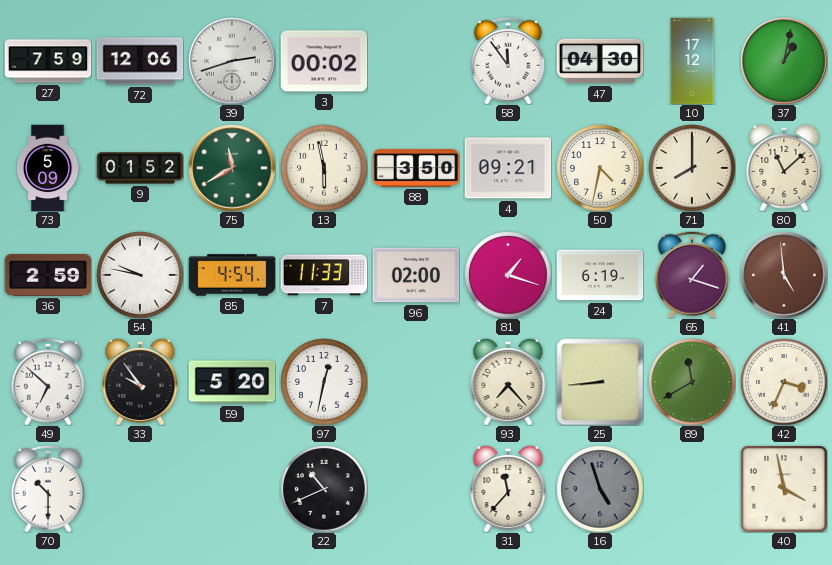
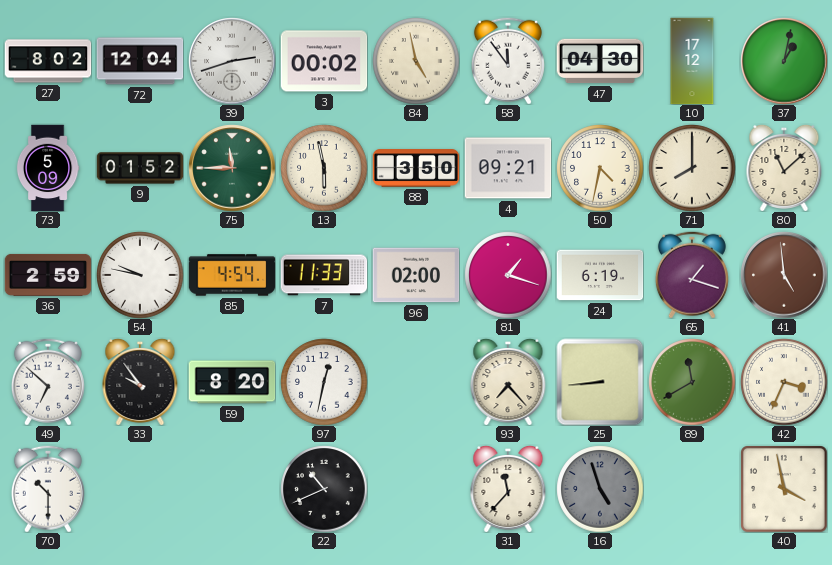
27: 7:59 -> 8:02 (48, 61)
72: 12:06 -> 12:04 (140, 61)
84: none -> 4:58 (416, 61)
75: 11:40 -> 11:45 (232, 168)
59: 5:20 -> 8:20 (232, 382)
